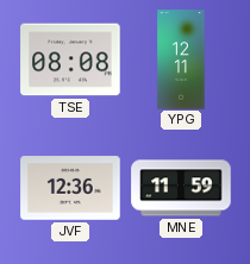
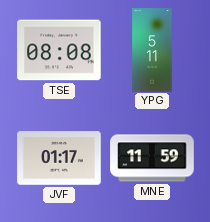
YPG: 12:11 -> 5:11 (152, 50)
JVF: 12:36 -> 01:17 (59, 158)
